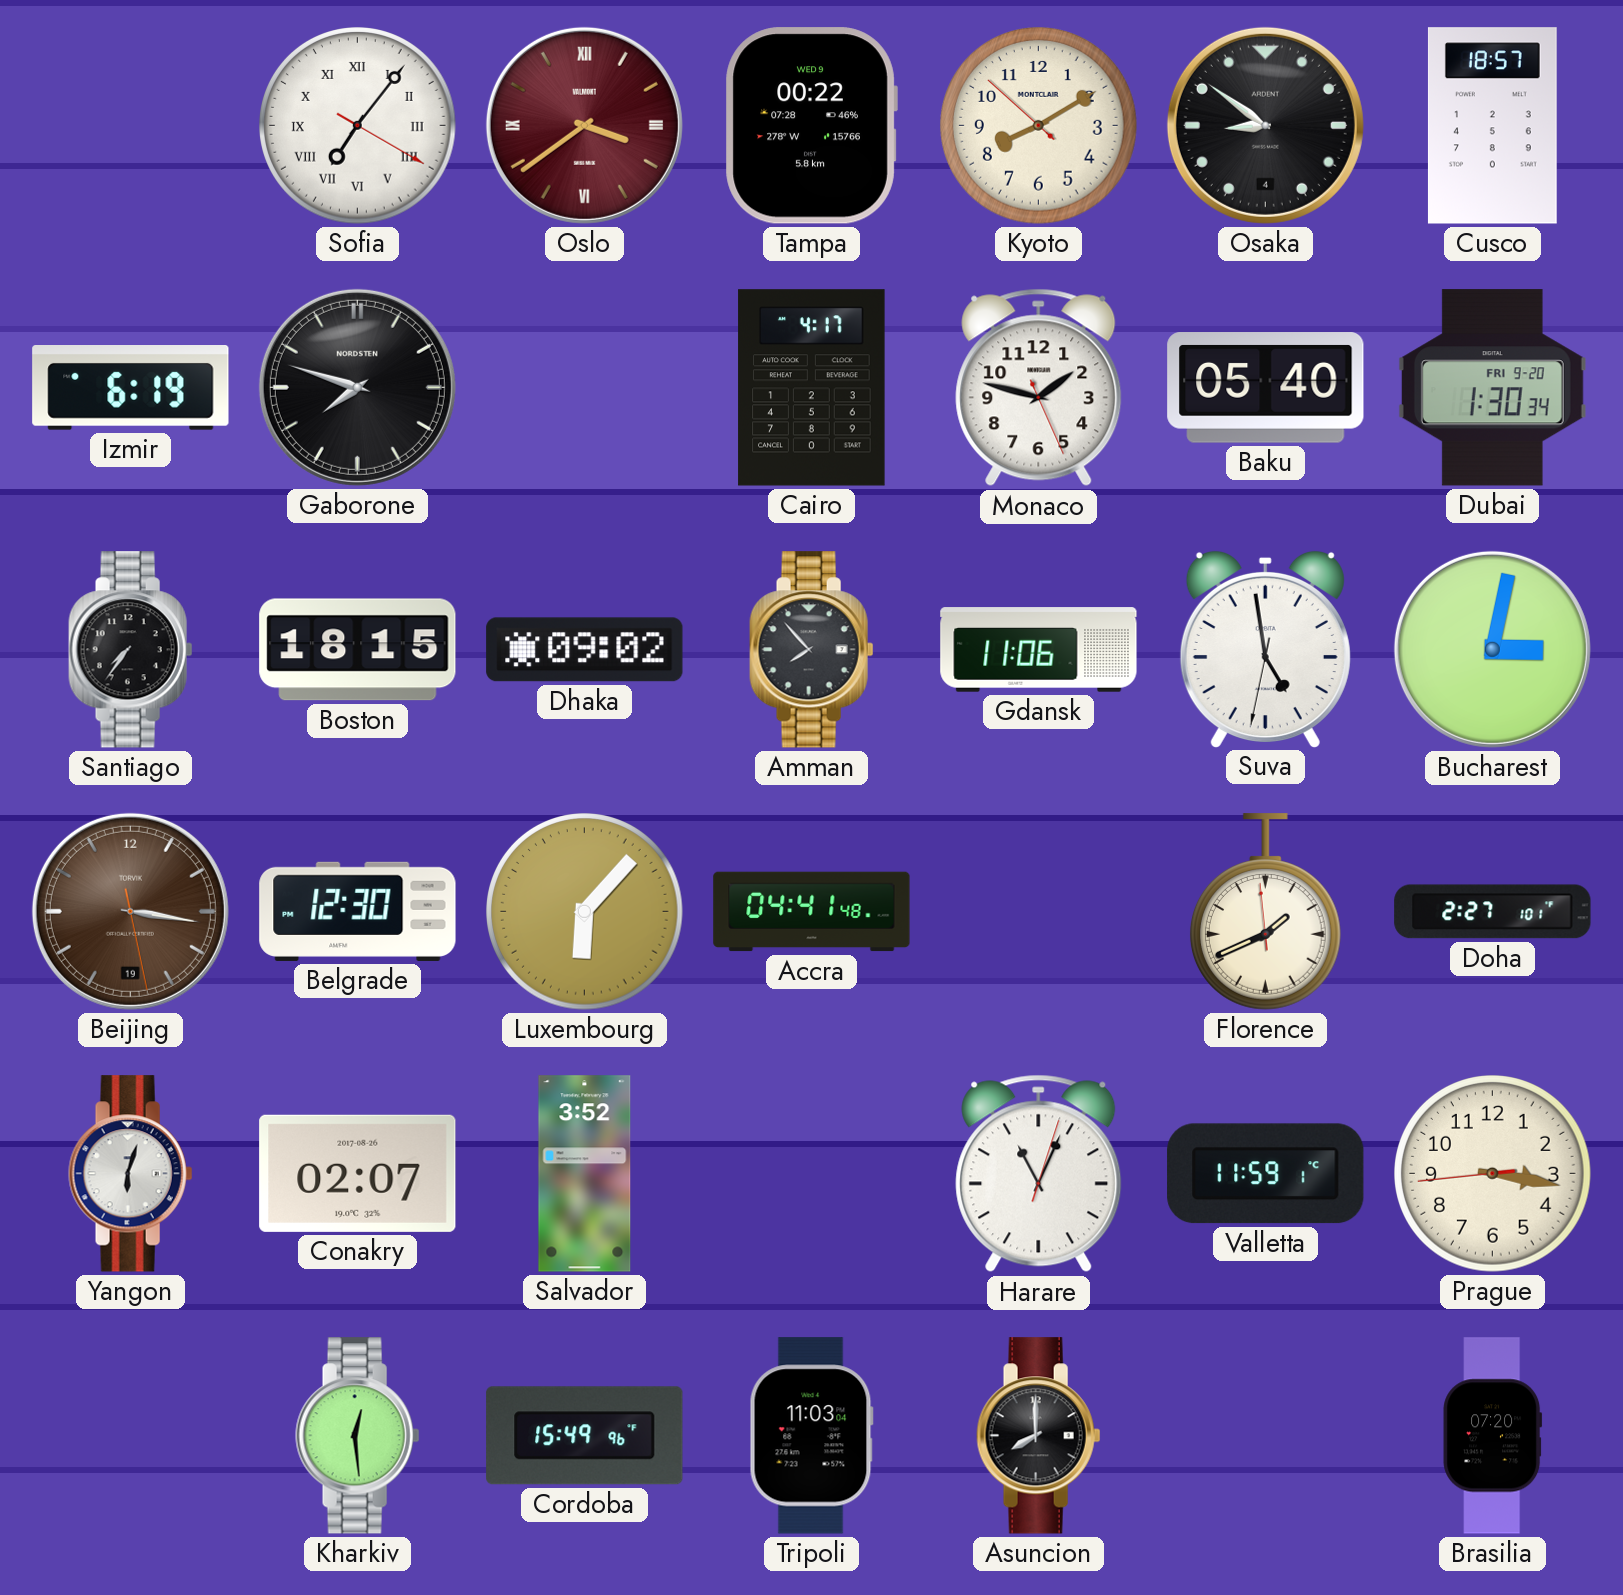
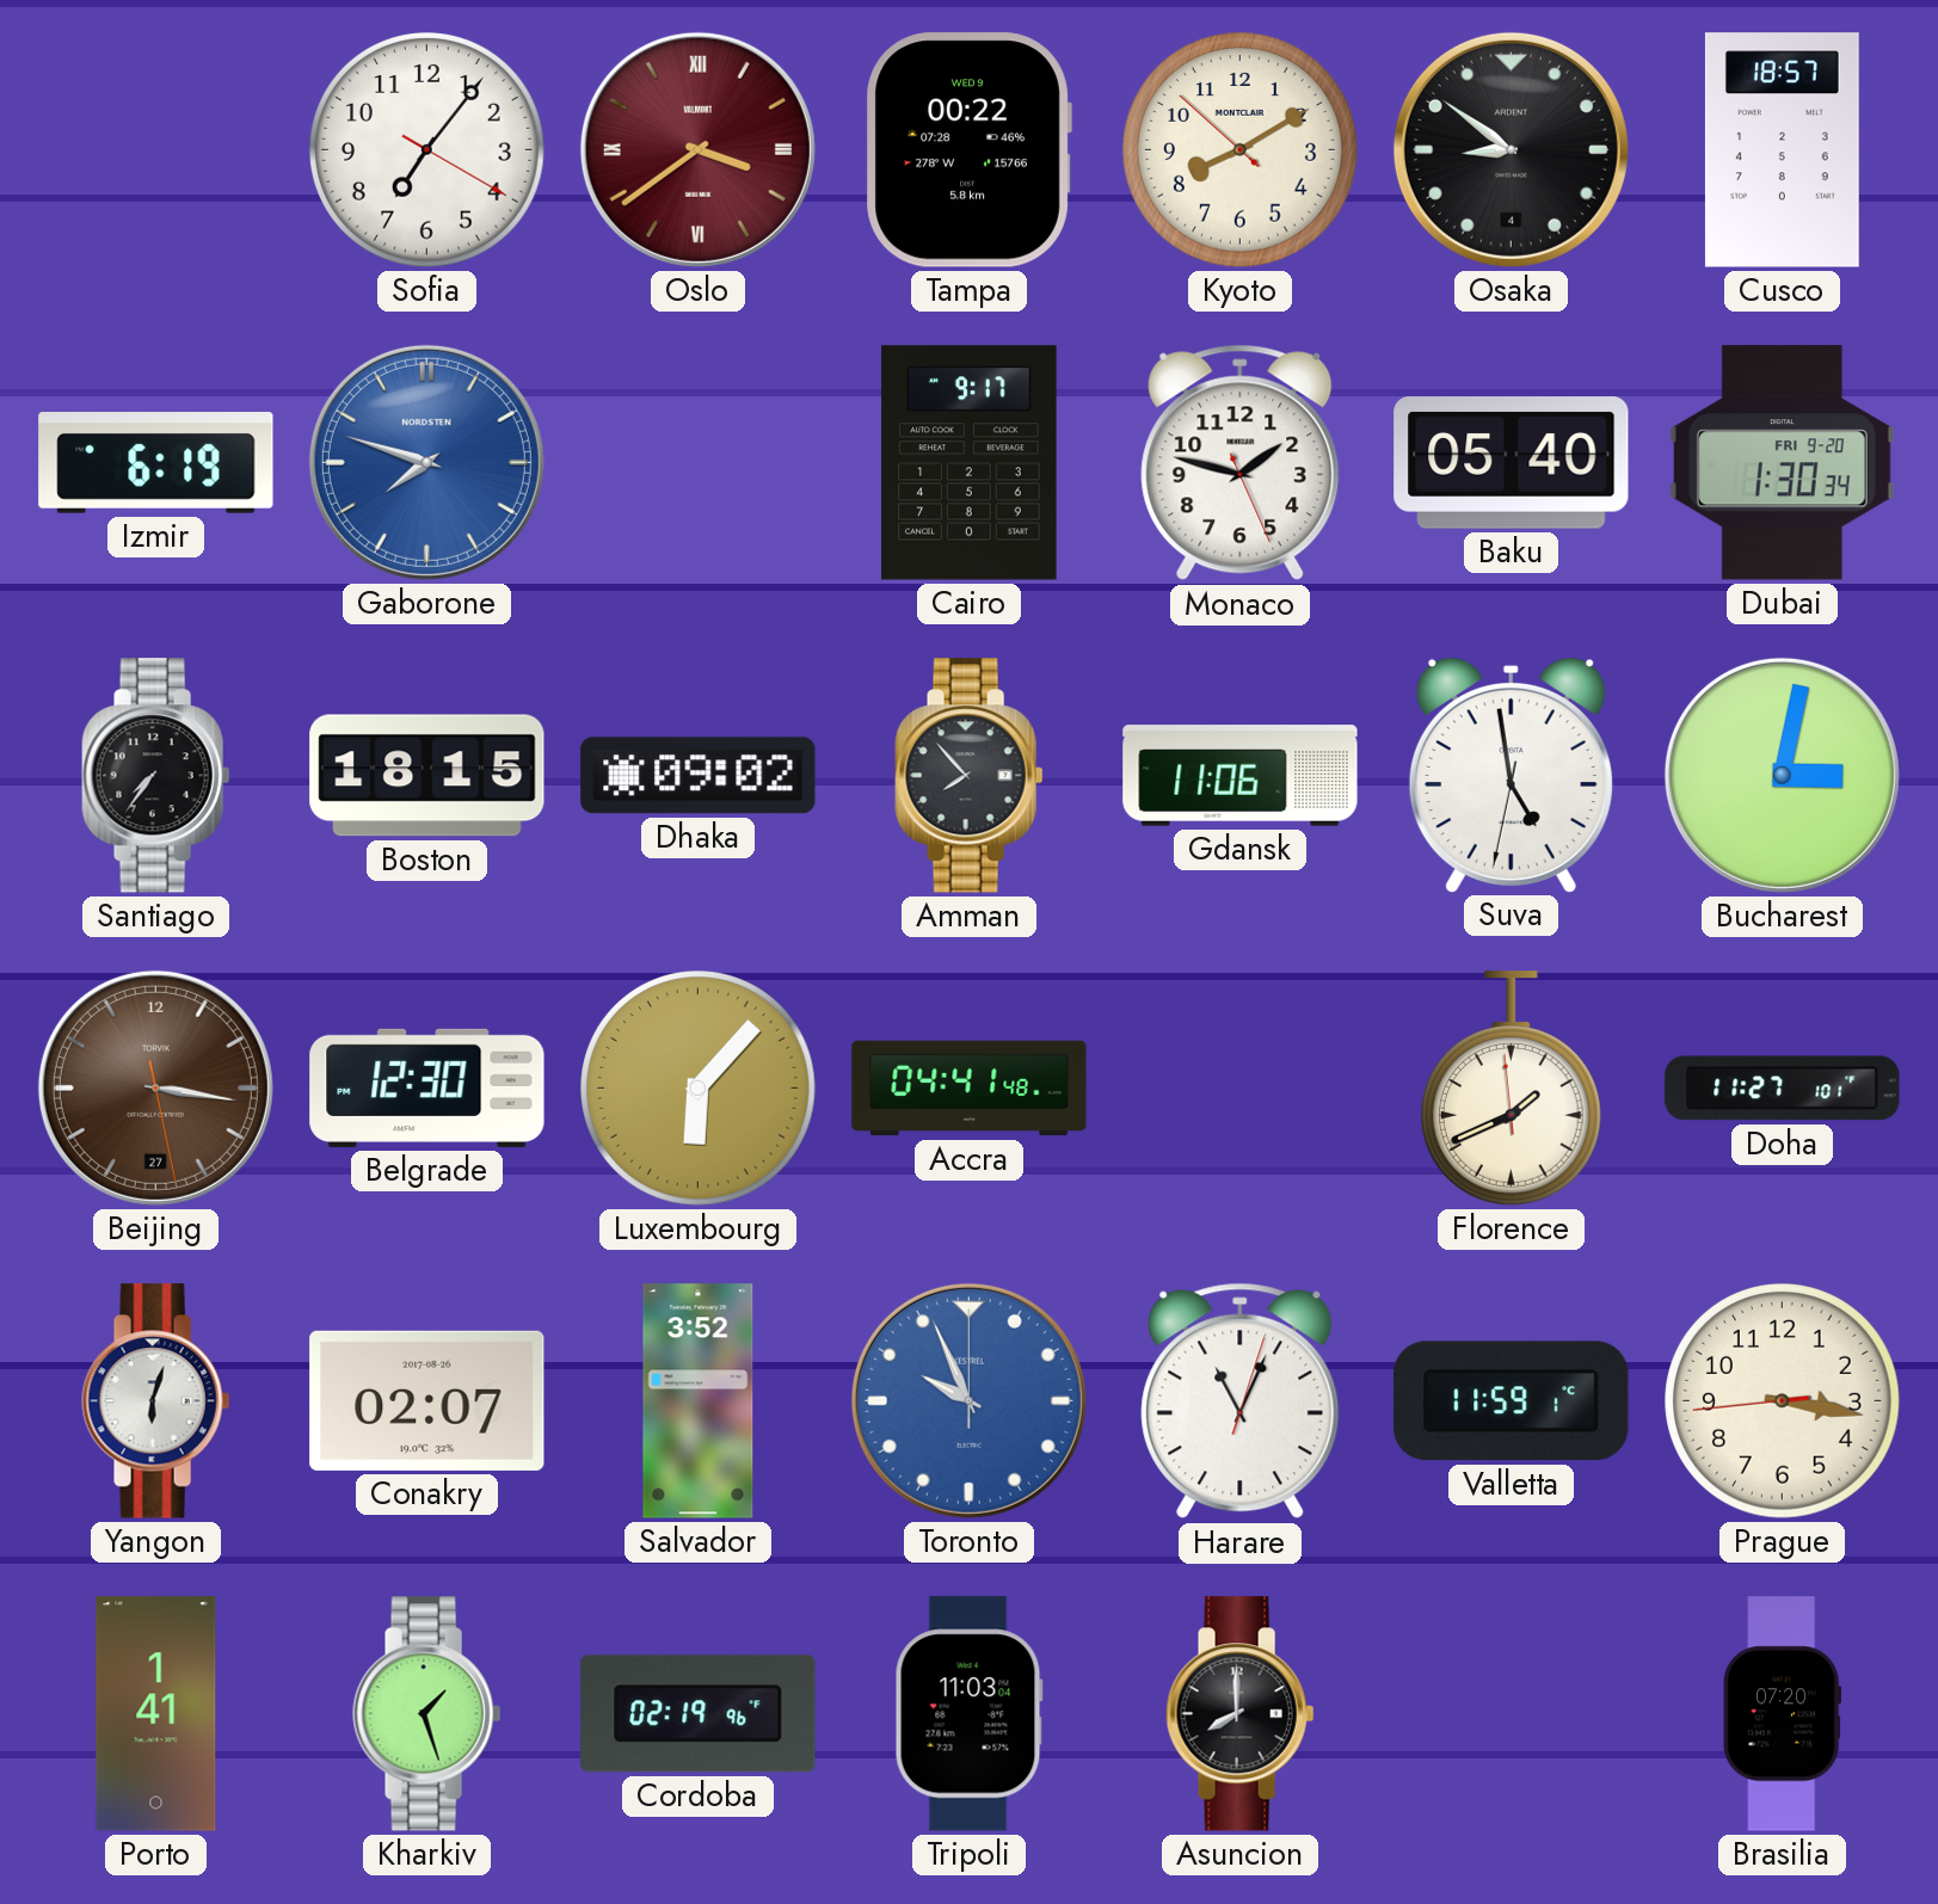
Sofia numerals: Roman -> Arabic (427, 150)
Gaborone dial: black -> blue (426, 462)
Cairo: 4:17 -> 9:17 (970, 463)
Beijing date: 19 -> 27 (155, 1087)
Doha: 2:27 -> 11:27 (1783, 1089)
Toronto: none -> 9:56 (968, 1400)
Porto: none -> 1:41 (156, 1714)
Kharkiv: 12:29 -> 1:27 (427, 1714)
Cordoba: 15:49 -> 02:19 (699, 1714)
